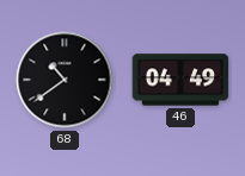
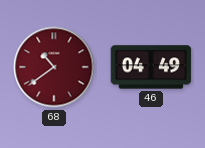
68 dial: black -> burgundy (54, 67)
